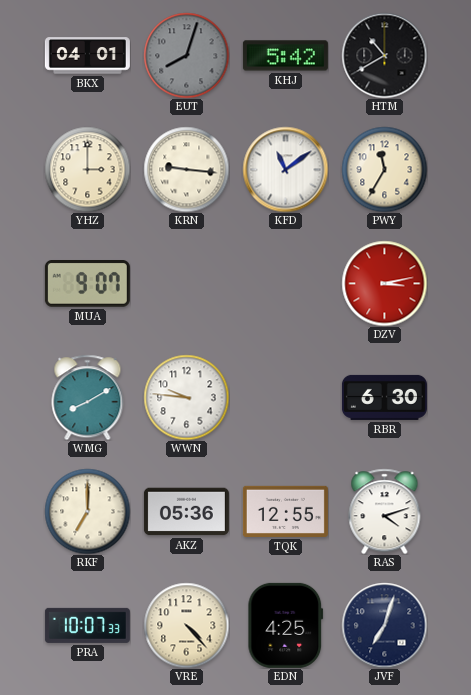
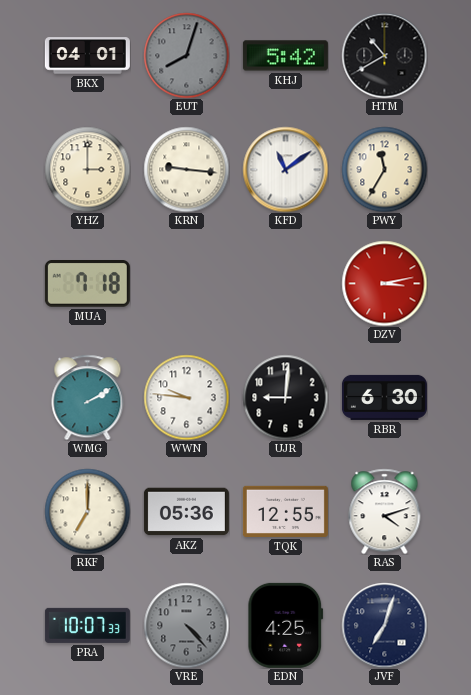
MUA: 9:07 -> 7:18 (87, 284)
WMG: 8:10 -> 2:10 (88, 397)
UJR: none -> 9:01 (285, 397)
VRE dial: cream -> grey (186, 625)
